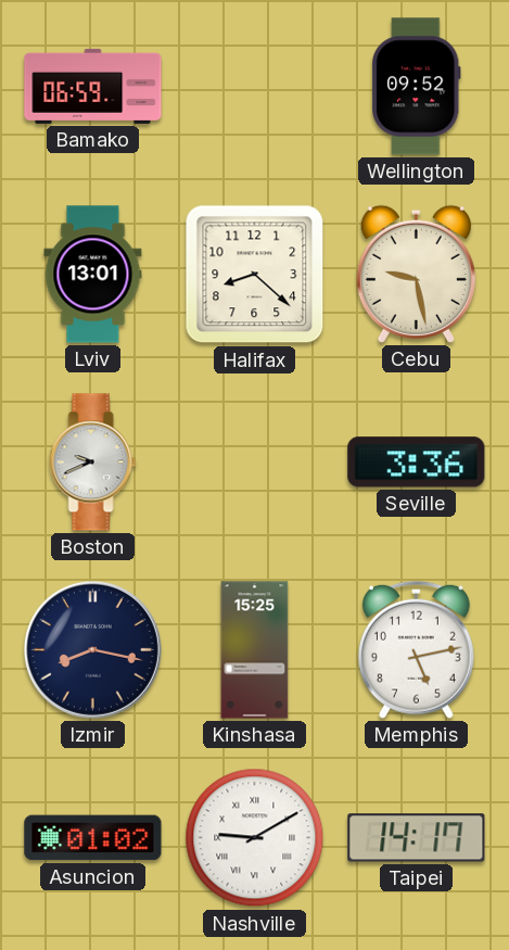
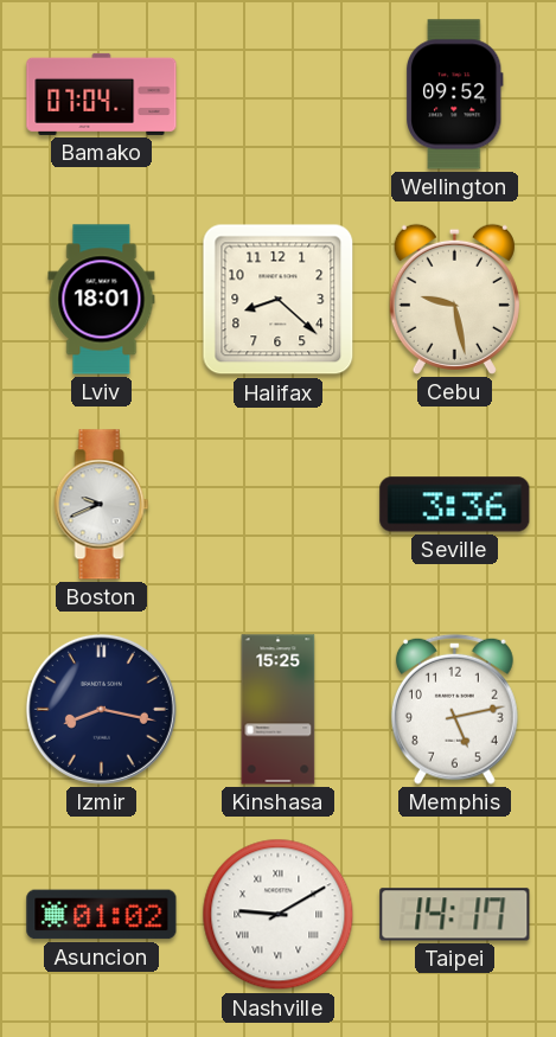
Bamako: 06:59 -> 07:04 (102, 94)
Lviv: 13:01 -> 18:01 (102, 300)
